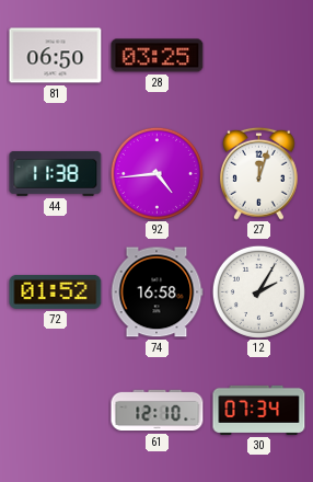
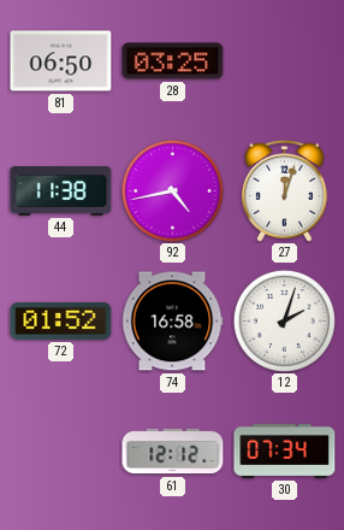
92: 4:44 -> 4:43 (172, 190)
12: 2:05 -> 2:03 (284, 320)
61: 12:10 -> 12:12 (173, 452)
